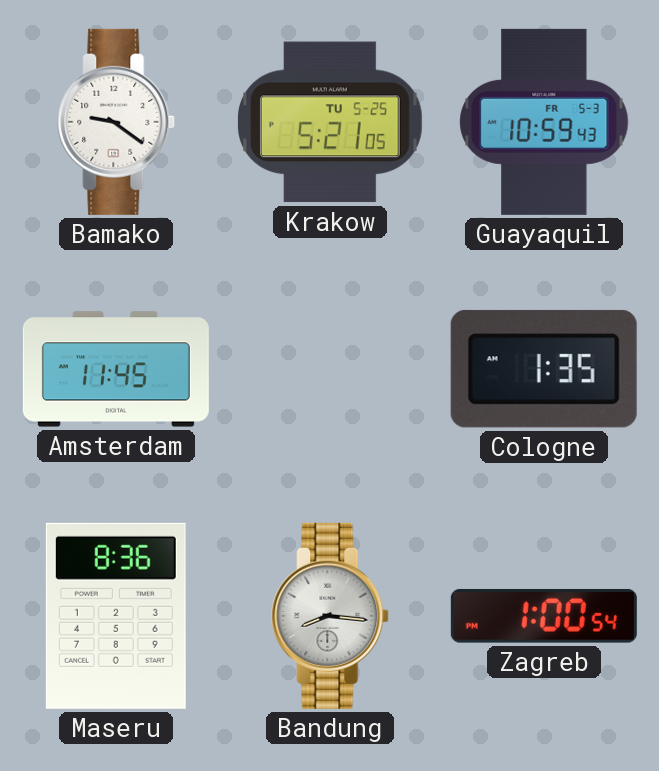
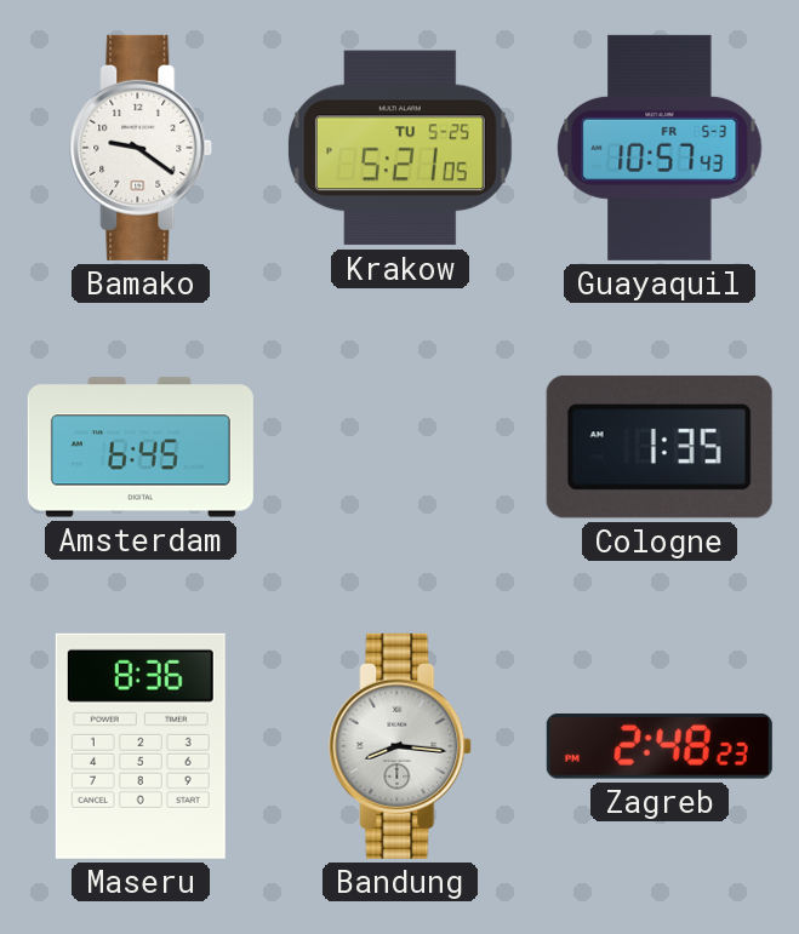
Guayaquil: 10:59 -> 10:57 (660, 148)
Amsterdam: 11:45 -> 6:45 (141, 447)
Zagreb: 1:00 -> 2:48 (660, 746)
